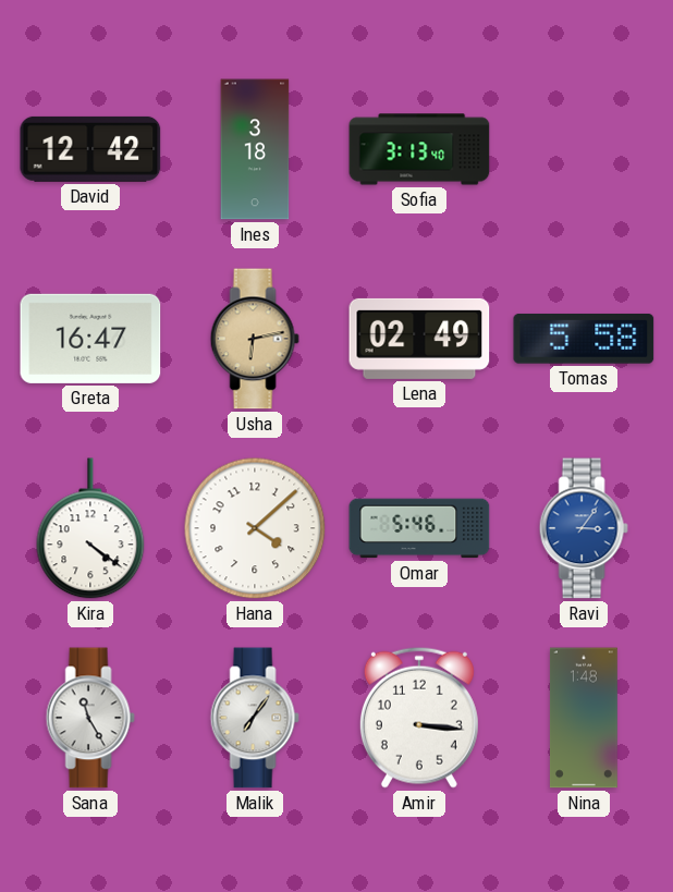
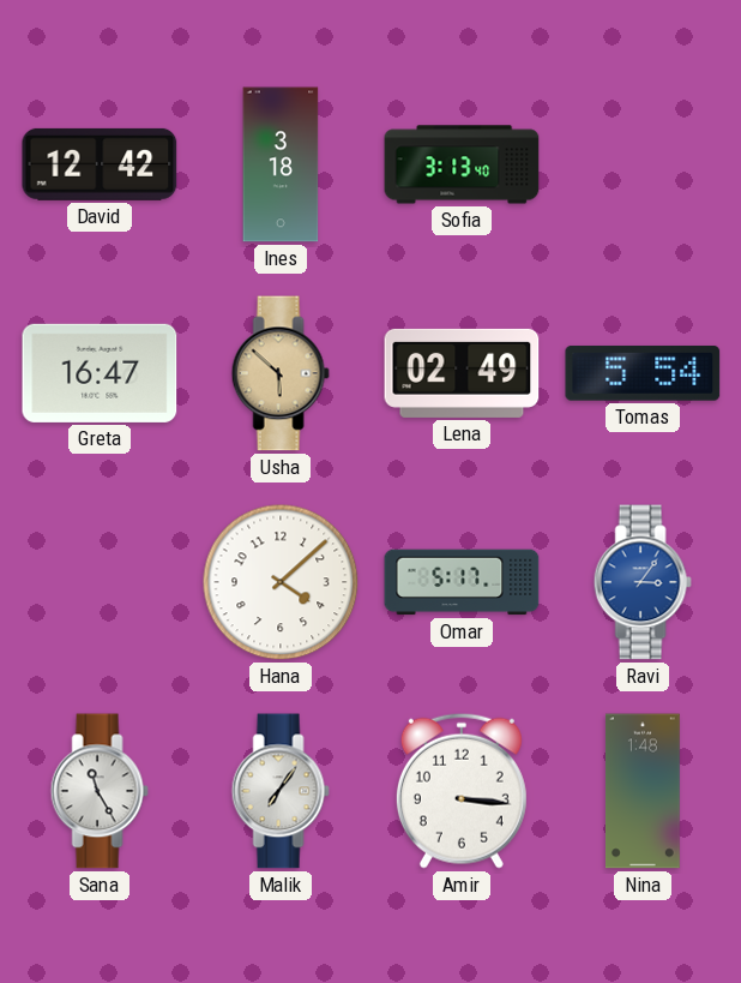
Usha: 6:13 -> 5:52 (281, 373)
Tomas: 5:58 -> 5:54 (643, 373)
Kira: 4:21 -> none (90, 528)
Omar: 5:46 -> 5:17 (462, 582)
